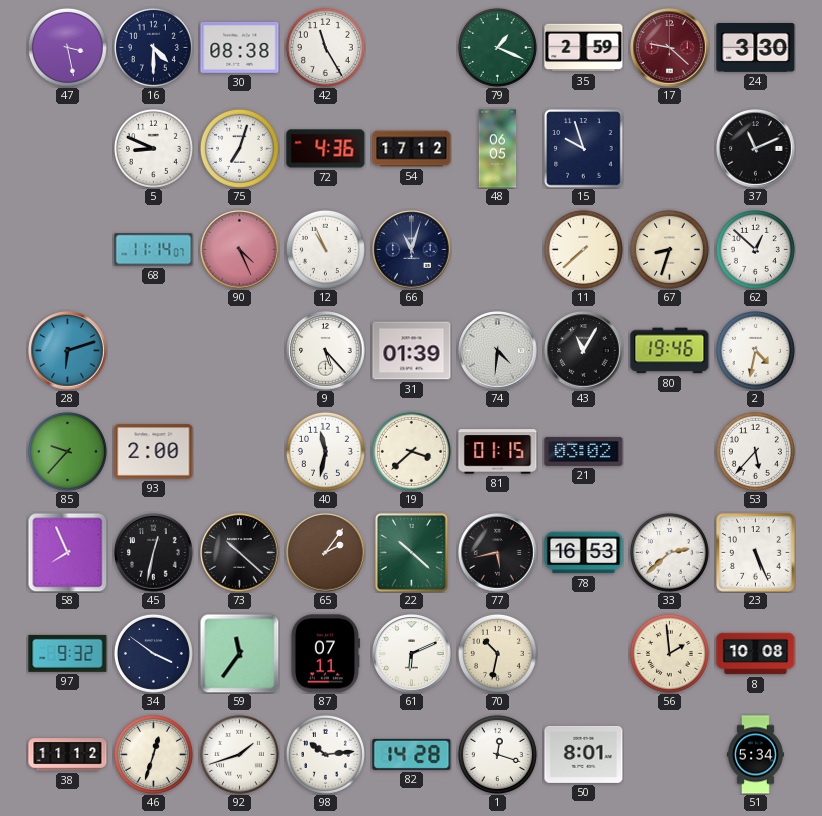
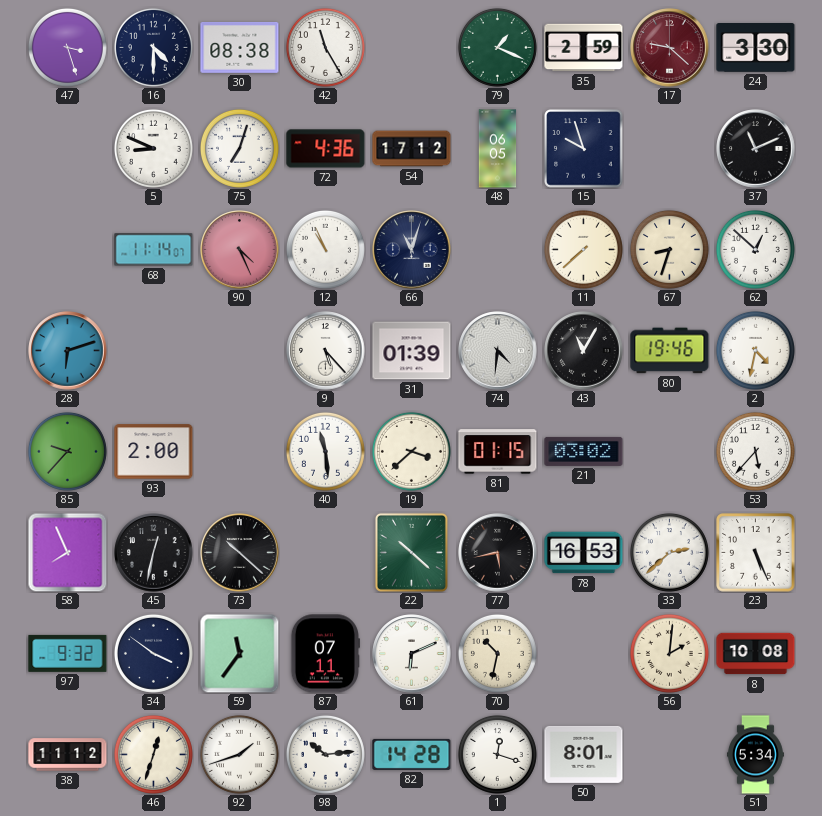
47: 3:28 -> 3:27 (67, 47)
40: 11:32 -> 11:29 (325, 451)
65: 2:06 -> none (326, 553)
56: 1:59 -> 2:01 (669, 653)
